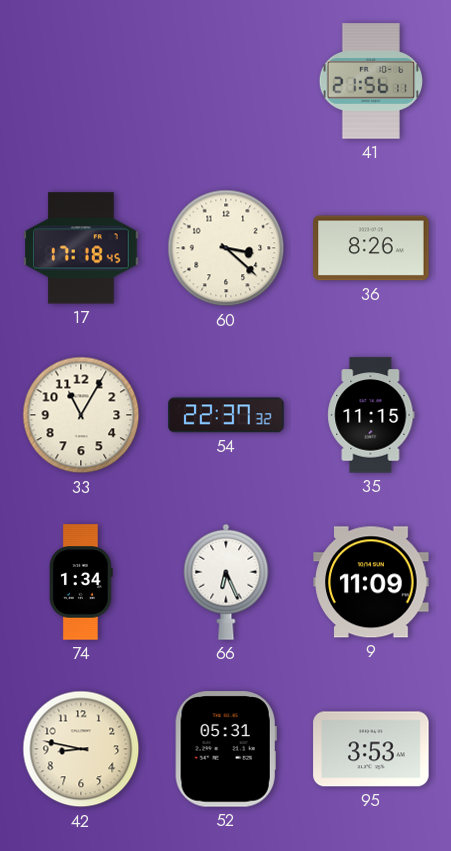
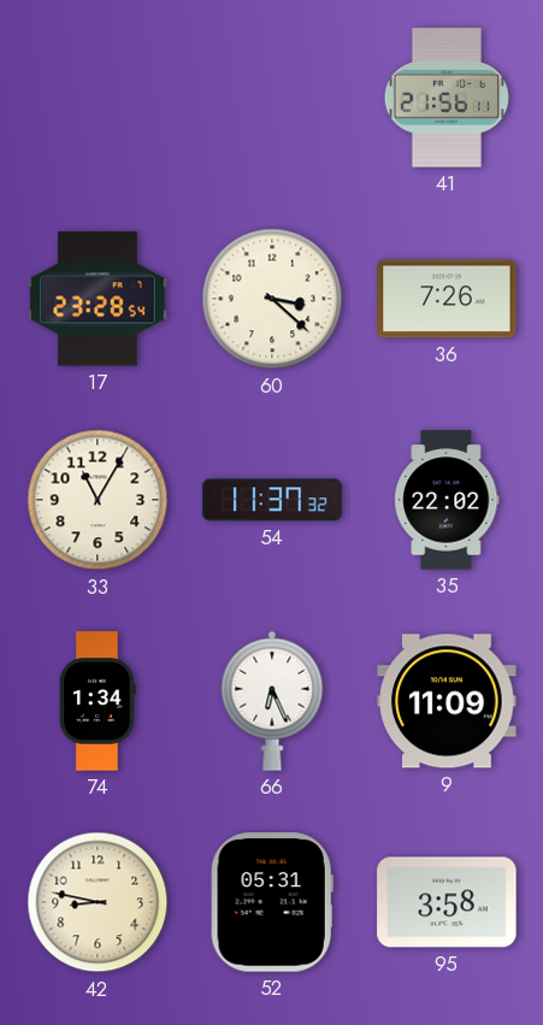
17: 17:18 -> 23:28 (98, 299)
36: 8:26 -> 7:26 (447, 299)
54: 22:37 -> 11:37 (272, 500)
35: 11:15 -> 22:02 (447, 500)
95: 3:53 -> 3:58 (447, 902)
